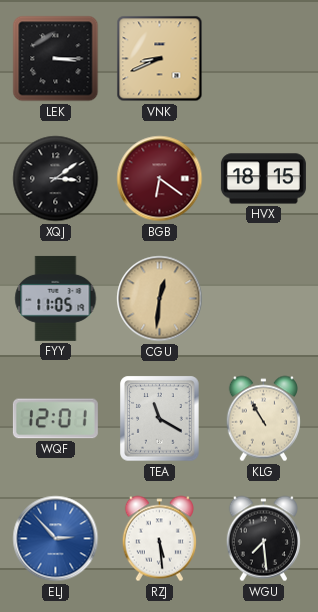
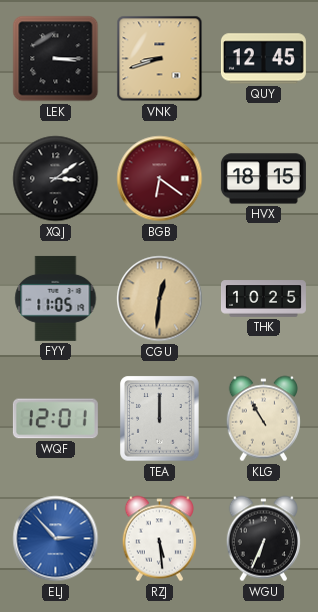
VNK: 8:41 -> 8:42 (160, 59)
QUY: none -> 12:45 (263, 59)
THK: none -> 10:25 (263, 299)
TEA: 11:20 -> 12:00 (160, 419)
WGU: 7:29 -> 6:34 (263, 539)
